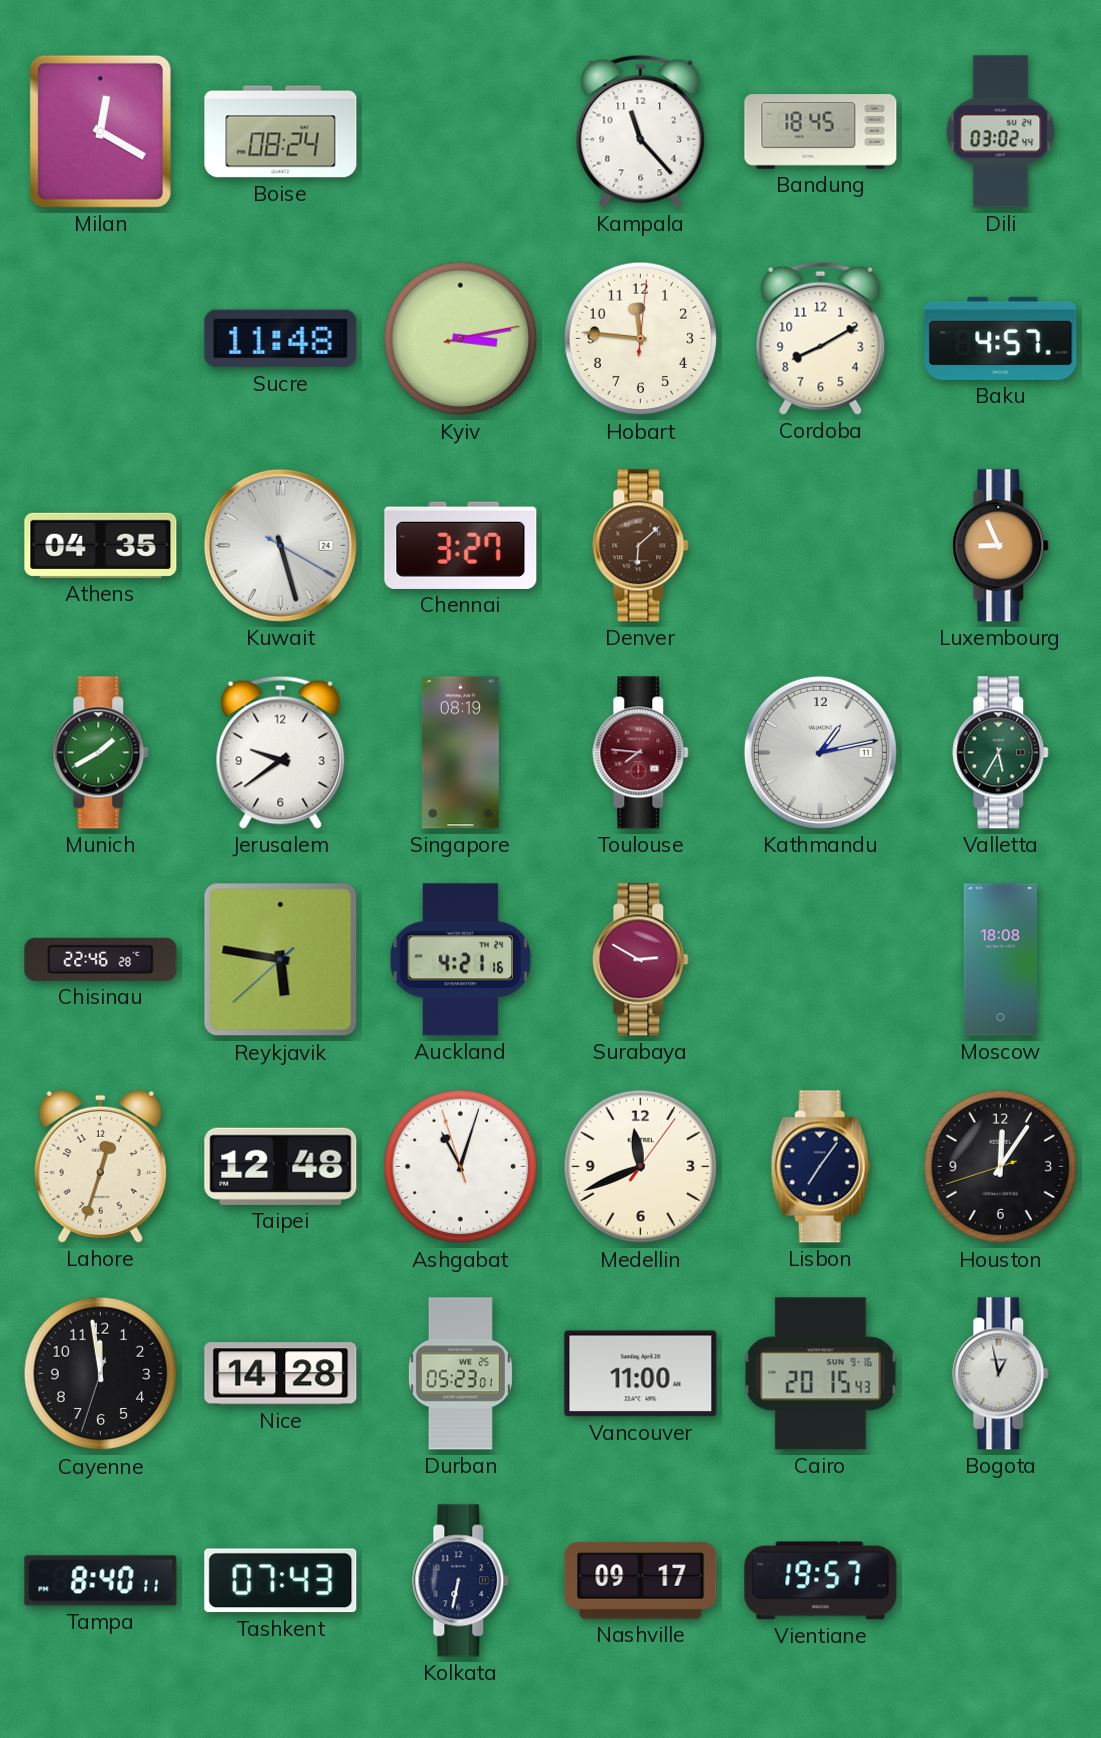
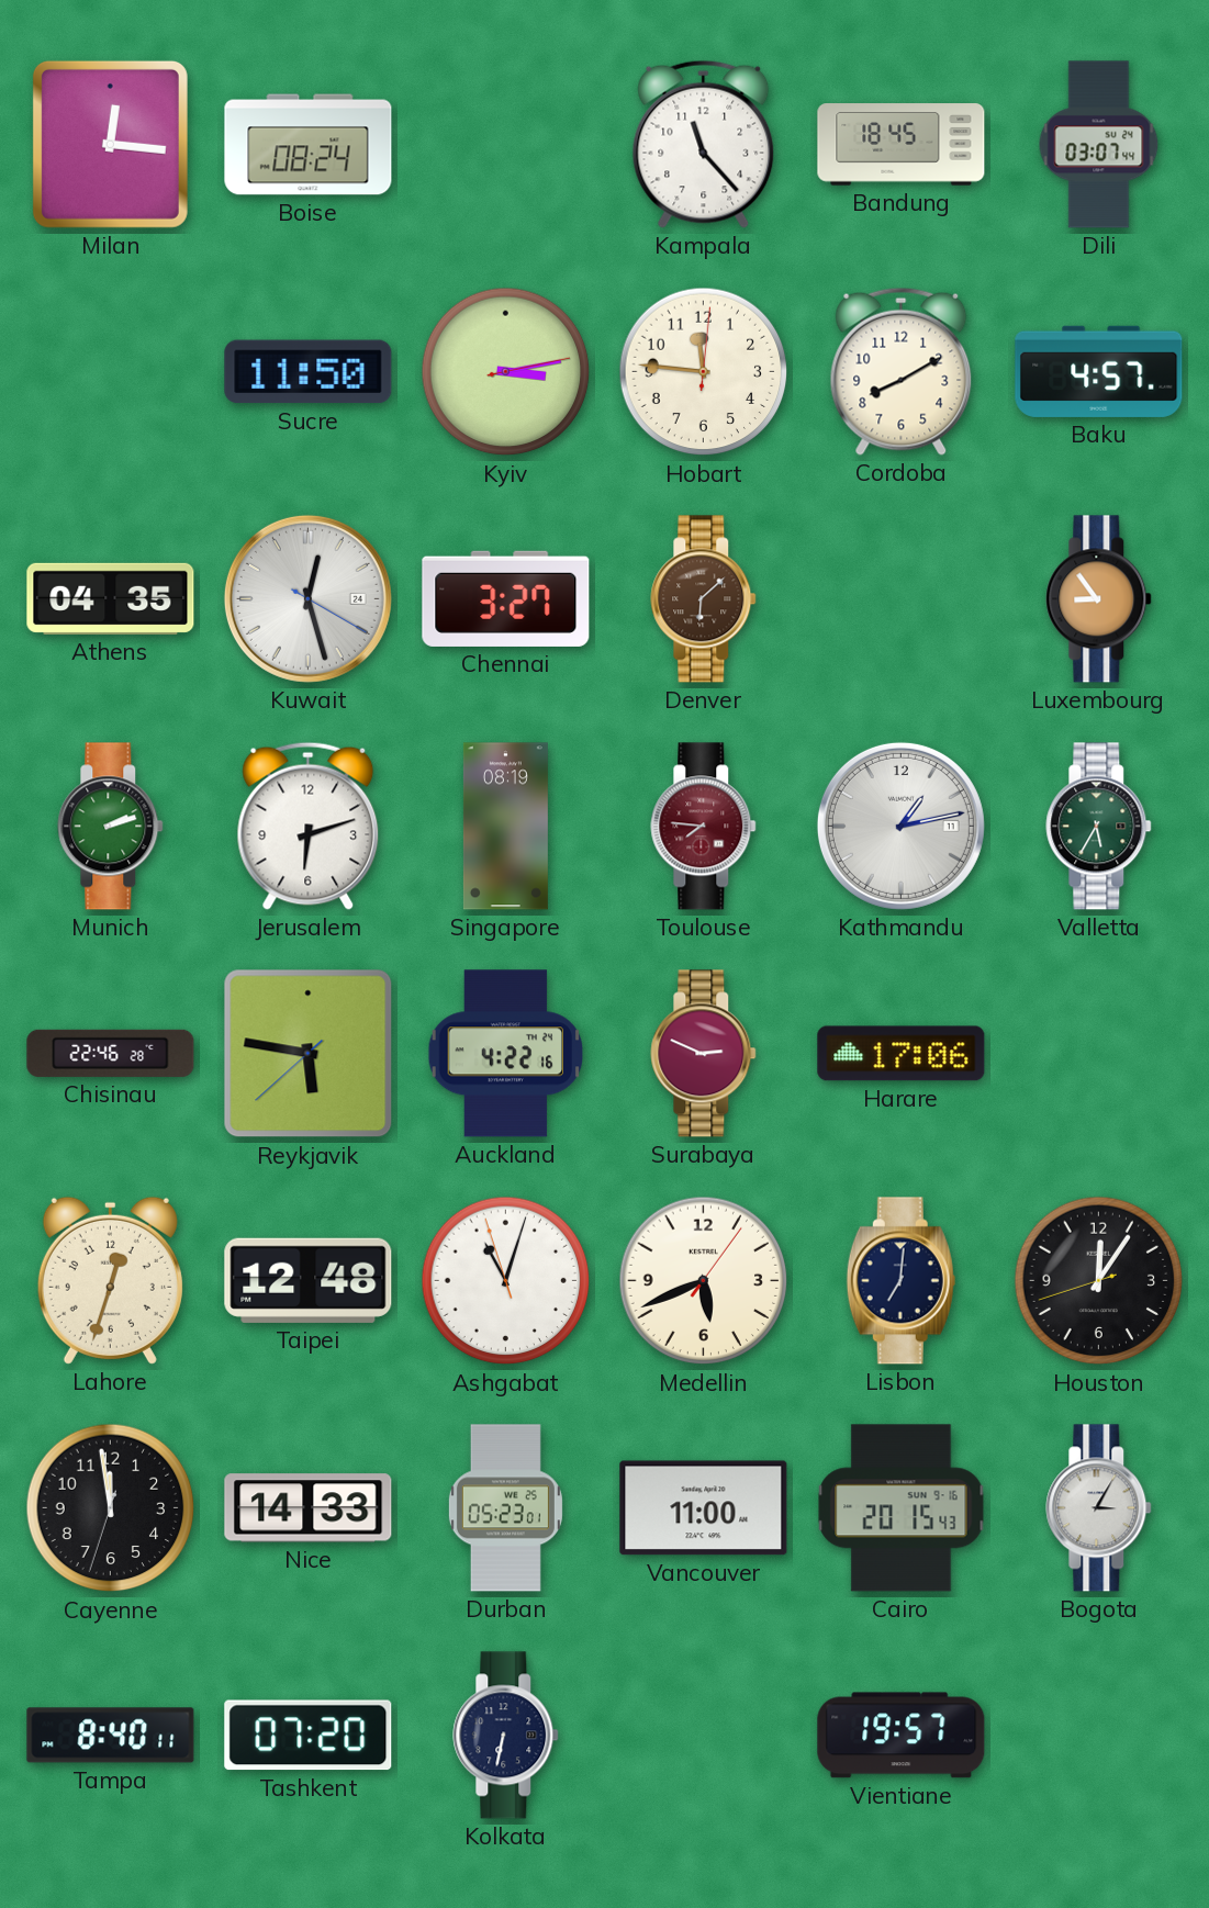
Milan: 12:20 -> 12:16 (110, 144)
Dili: 03:02 -> 03:07 (1099, 145)
Sucre: 11:48 -> 11:50 (309, 372)
Kuwait: 5:27 -> 12:27 (307, 598)
Luxembourg: 8:56 -> 8:54 (1099, 599)
Munich: 1:40 -> 2:12 (111, 827)
Jerusalem: 9:39 -> 6:12 (309, 826)
Auckland: 4:21 -> 4:22 (506, 1054)
Surabaya: 2:50 -> 2:49 (704, 1054)
Harare: none -> 17:06 (902, 1054)
Moscow: 18:08 -> none (1000, 960)
Medellin: 11:41 -> 5:41 (704, 1281)
Lisbon: 7:06 -> 7:01 (900, 1281)
Nice: 14:28 -> 14:33 (309, 1508)
Bogota: 12:58 -> 3:05 (1099, 1508)
Tashkent: 07:43 -> 07:20 (309, 1736)
Nashville: 09:17 -> none (641, 1581)
